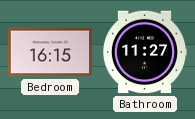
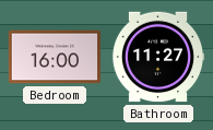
Bedroom: 16:15 -> 16:00 (55, 57)
